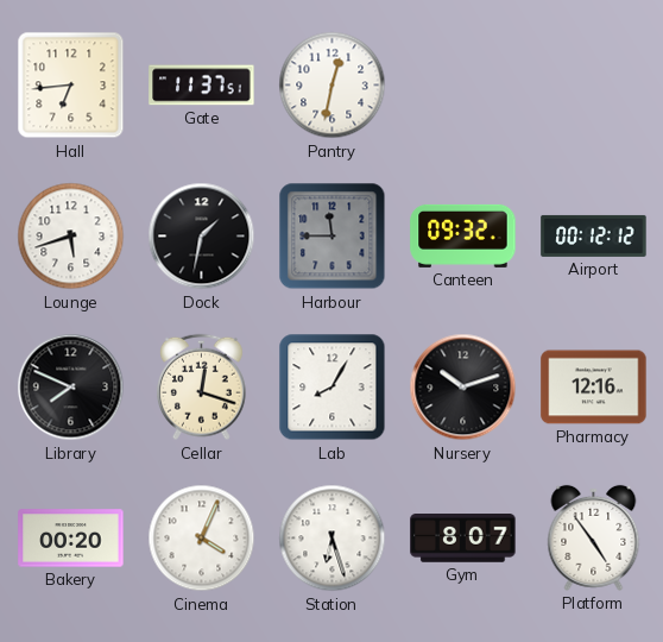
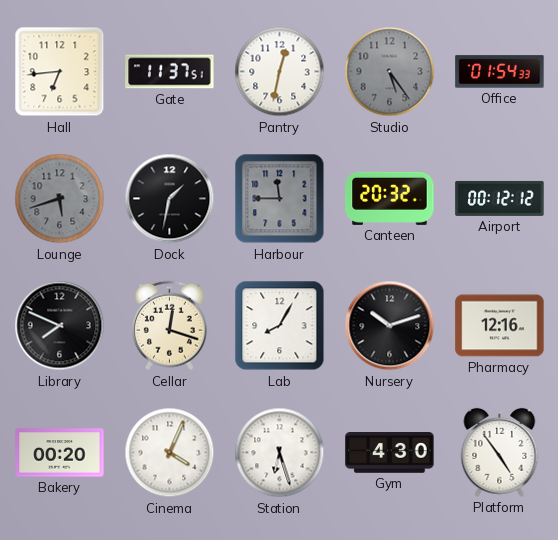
Studio: none -> 5:24 (390, 72)
Office: none -> 01:54 (500, 72)
Lounge dial: white -> grey (60, 199)
Canteen: 09:32 -> 20:32 (390, 198)
Gym: 8:07 -> 4:30 (390, 453)
